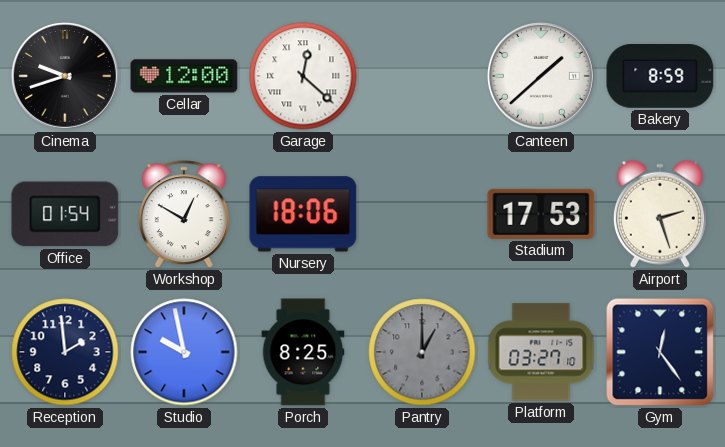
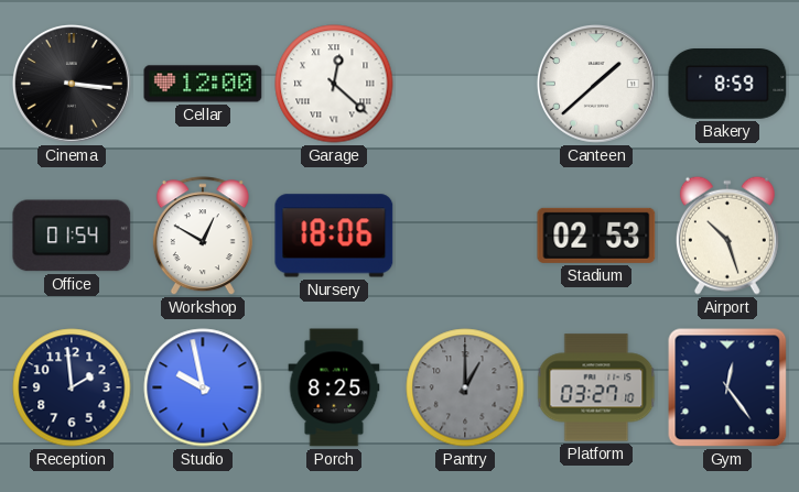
Cinema: 9:42 -> 3:16 (73, 85)
Stadium: 17:53 -> 02:53 (596, 236)
Airport: 2:27 -> 10:27 (727, 236)
